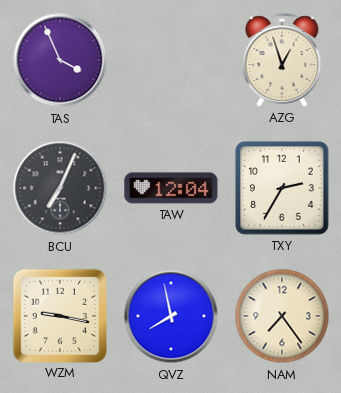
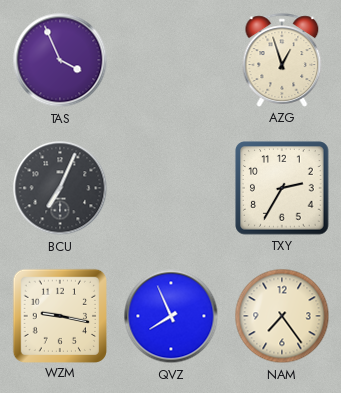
TAW: 12:04 -> none (171, 188)
QVZ: 7:58 -> 7:56 (171, 316)
